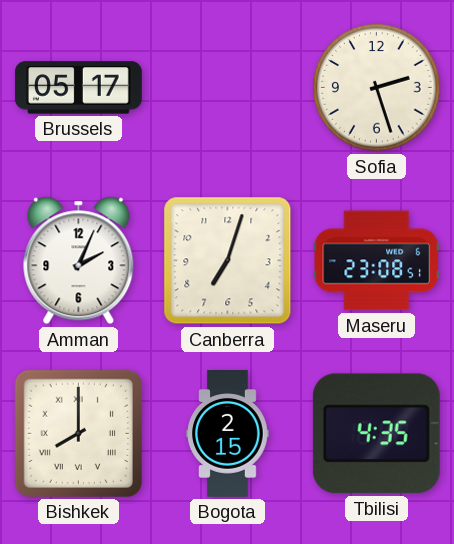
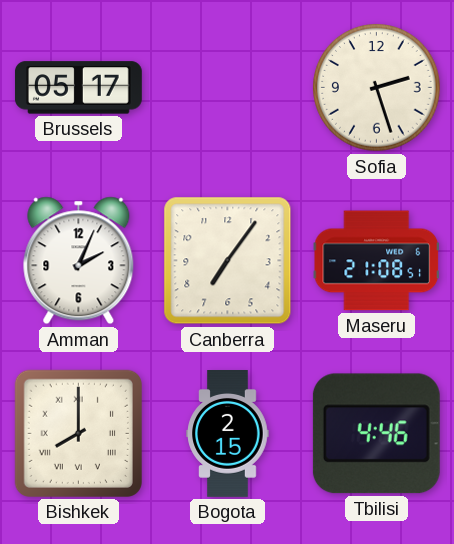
Canberra: 7:03 -> 7:06 (228, 261)
Maseru: 23:08 -> 21:08 (377, 261)
Tbilisi: 4:35 -> 4:46 (376, 434)
